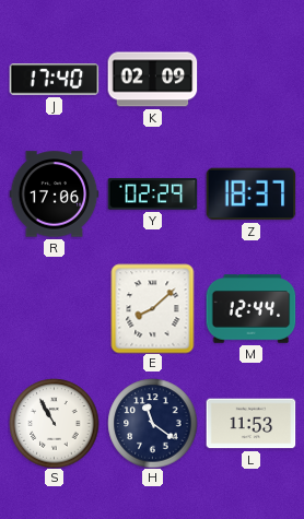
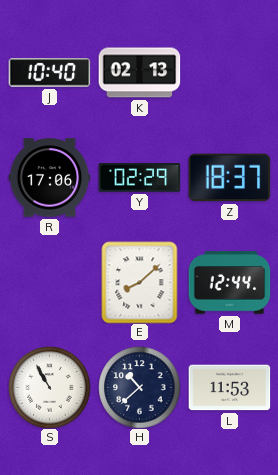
J: 17:40 -> 10:40 (49, 73)
K: 02:09 -> 02:13 (139, 73)
H: 11:21 -> 10:38 (139, 387)
